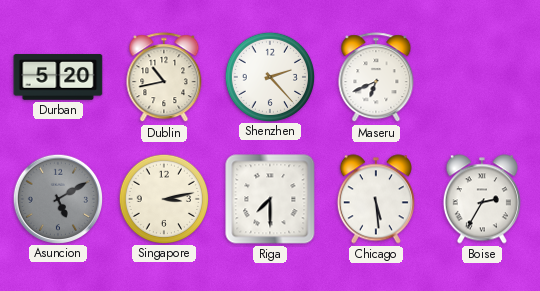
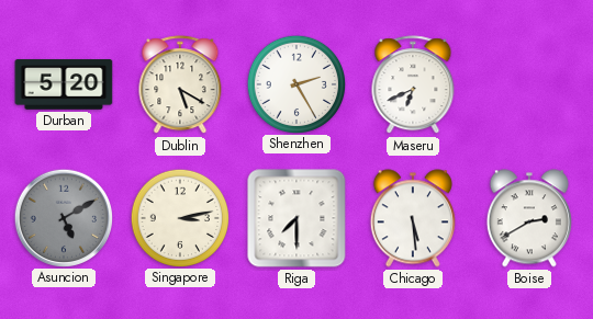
Dublin: 10:43 -> 5:20 (180, 86)
Shenzhen: 2:23 -> 2:25 (295, 83)
Boise: 2:35 -> 2:40 (529, 218)
